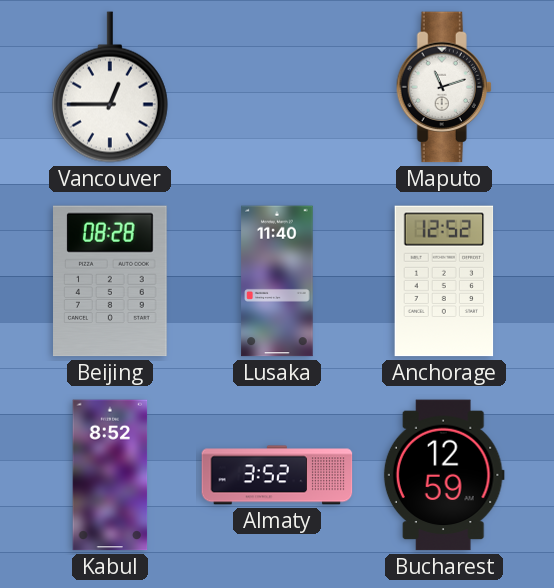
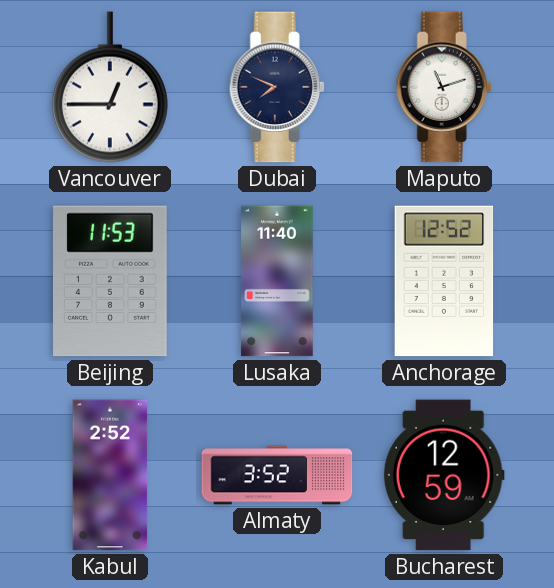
Dubai: none -> 7:49 (277, 87)
Beijing: 08:28 -> 11:53 (111, 281)
Kabul: 8:52 -> 2:52 (110, 475)
